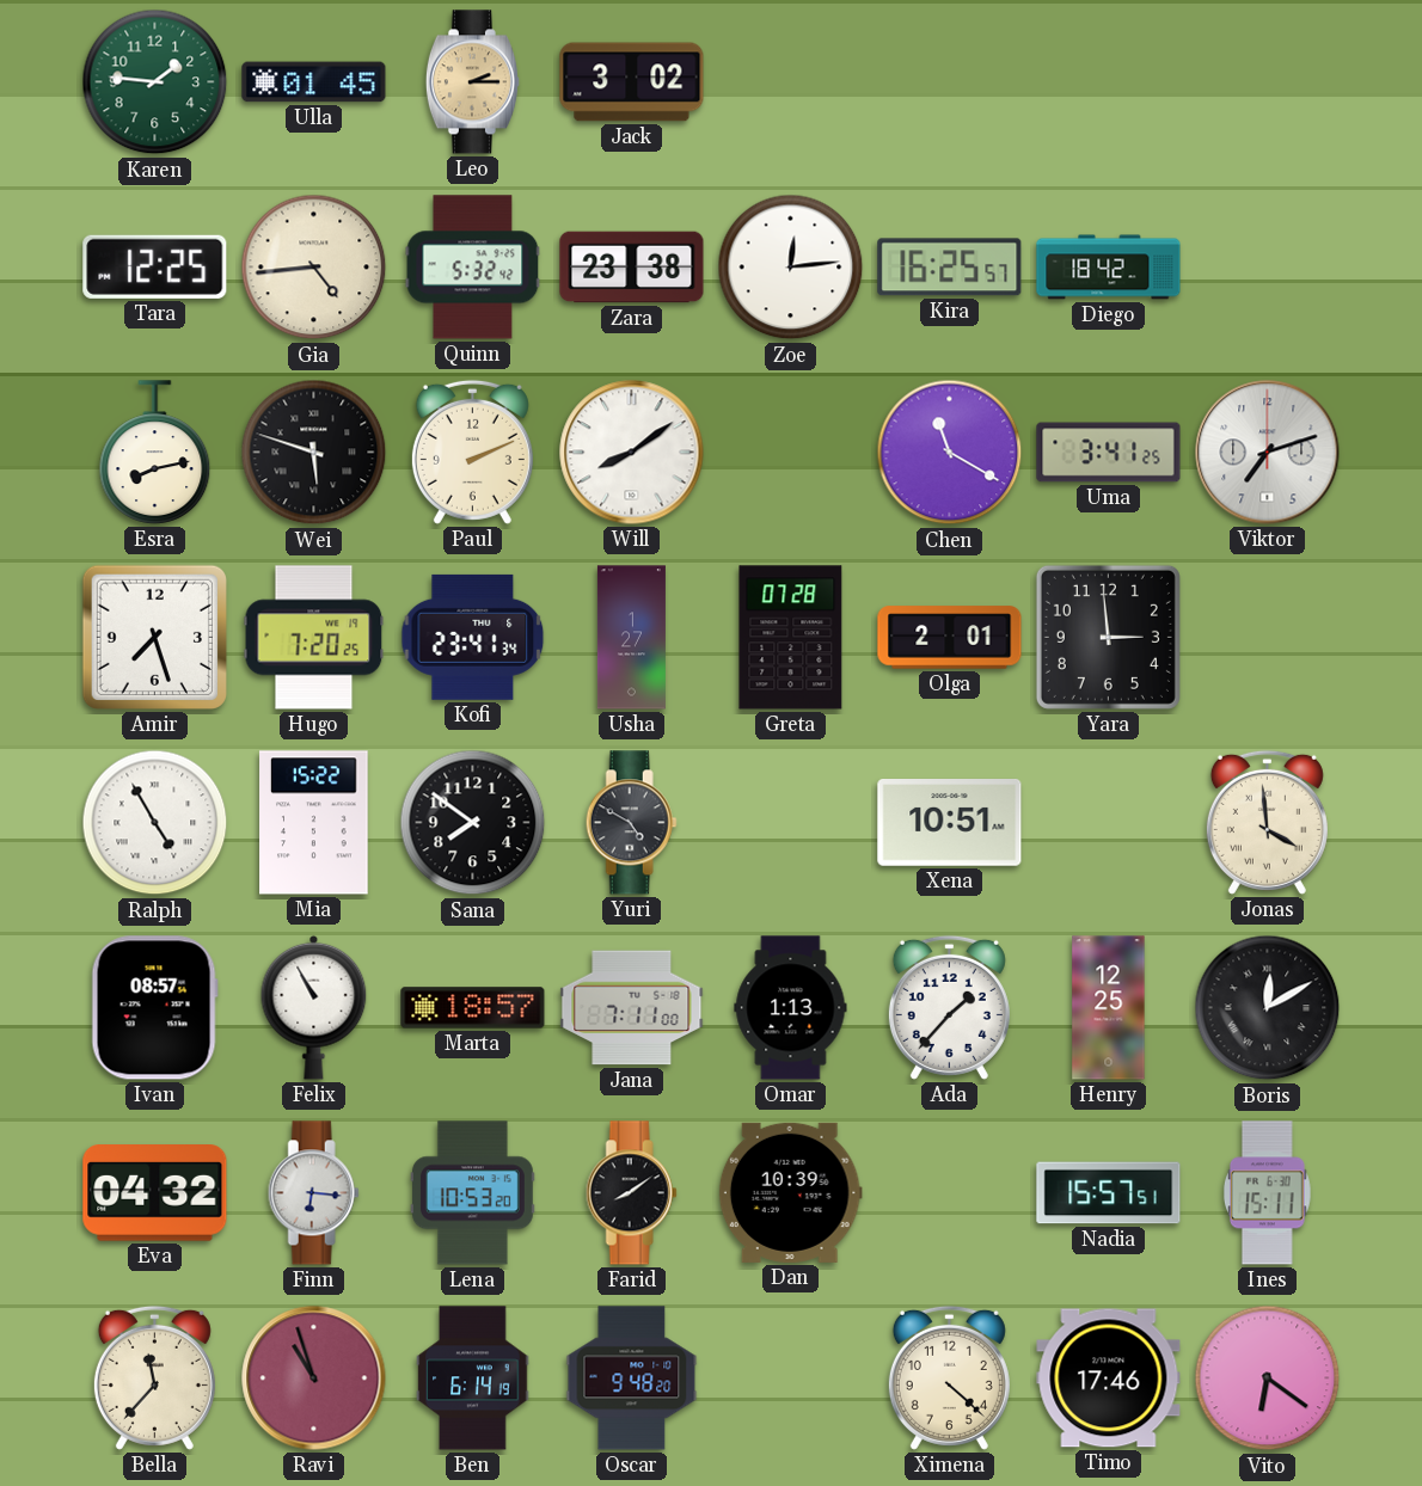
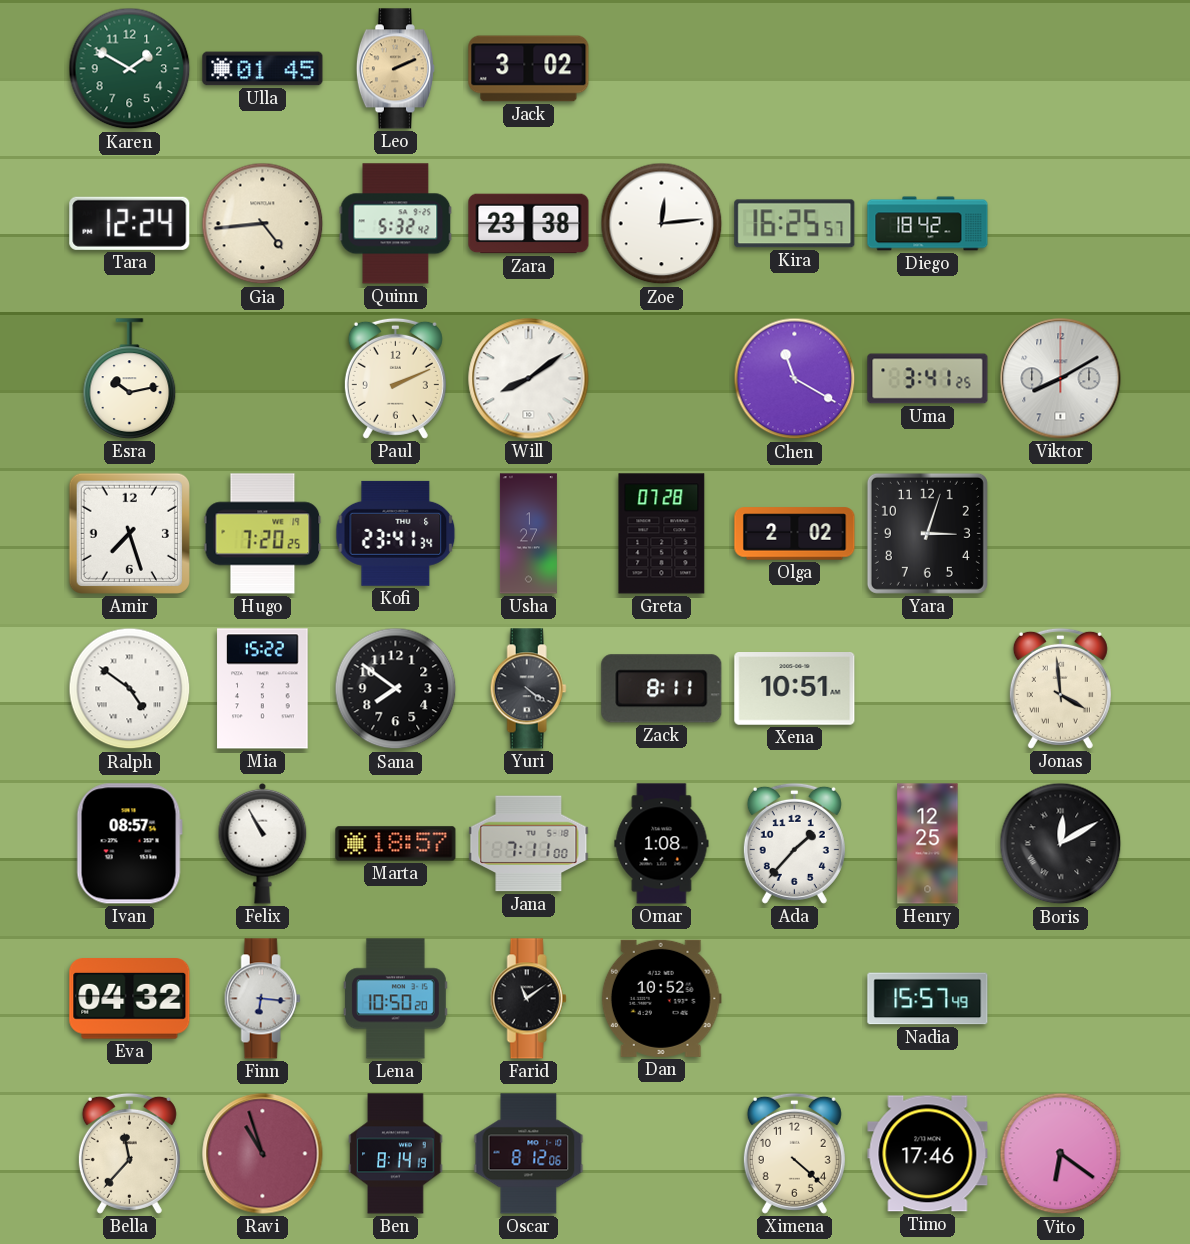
Karen: 1:46 -> 1:50 (130, 69)
Leo: 2:15 -> 2:11 (395, 69)
Tara: 12:25 -> 12:24 (130, 223)
Esra: 8:13 -> 10:13 (130, 379)
Wei: 5:48 -> none (314, 453)
Viktor: 7:12 -> 8:10 (1061, 379)
Olga: 2:01 -> 2:02 (795, 534)
Yara: 2:59 -> 3:03 (927, 533)
Ralph: 4:55 -> 4:51 (130, 689)
Yuri: 4:50 -> 4:21 (528, 689)
Zack: none -> 8:11 (662, 689)
Omar: 1:13 -> 1:08 (662, 844)
Lena: 10:53 -> 10:50 (395, 999)
Farid: 8:09 -> 11:09 (528, 999)
Dan: 10:39 -> 10:52 (661, 998)
Nadia: 15:57:51 -> 15:57:49 (928, 999)
Ines: 15:11 -> none (1267, 1193)
Ben: 6:14 -> 8:14 (396, 1154)
Oscar: 9:48 -> 8:12 (529, 1154)
